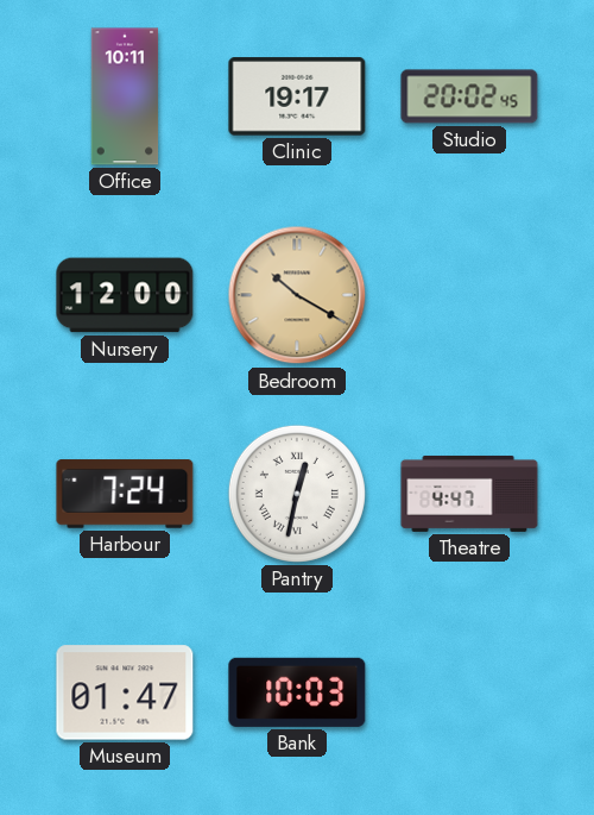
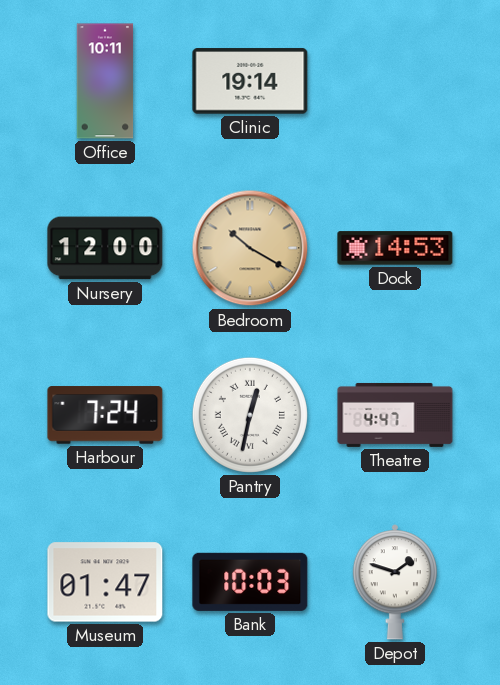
Clinic: 19:17 -> 19:14 (250, 81)
Studio: 20:02 -> none (469, 96)
Dock: none -> 14:53 (395, 248)
Depot: none -> 1:48 (394, 582)
